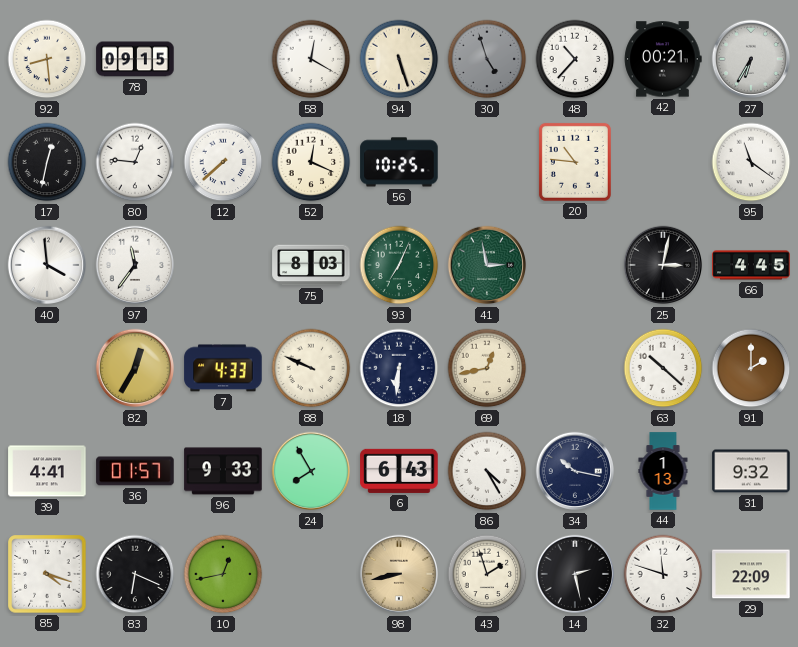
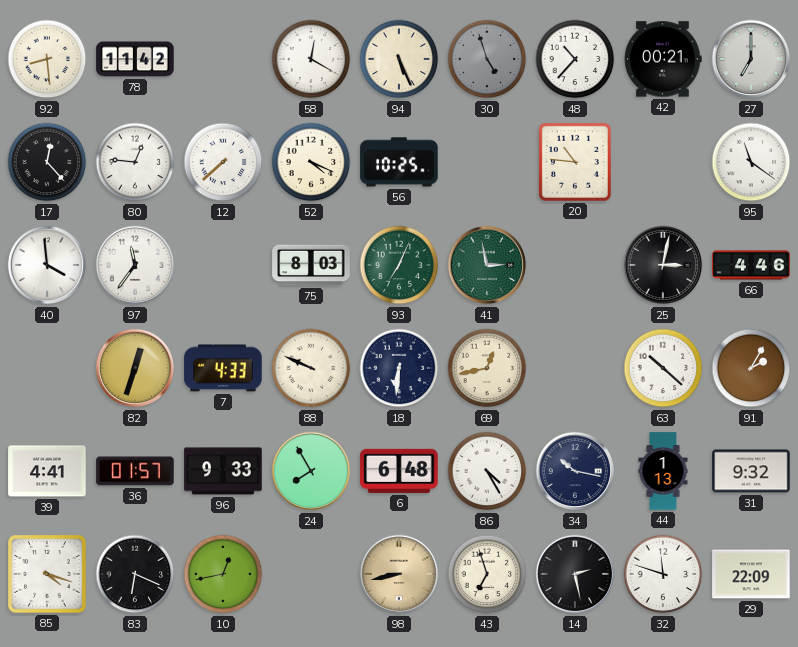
78: 09:15 -> 11:42 (135, 59)
94: 5:27 -> 5:26 (399, 59)
27: 6:35 -> 7:00 (751, 59)
17: 12:32 -> 12:23 (47, 162)
52: 12:19 -> 4:19 (311, 162)
66: 4:45 -> 4:46 (751, 265)
82: 12:35 -> 12:33 (135, 368)
91: 2:00 -> 2:05 (751, 368)
6: 6:43 -> 6:48 (399, 471)
43: 1:57 -> 6:57 (487, 574)
